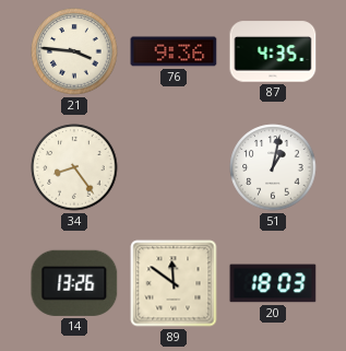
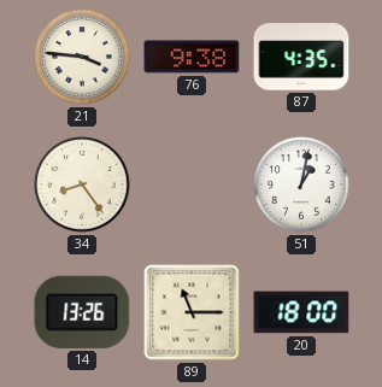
76: 9:36 -> 9:38 (192, 57)
89: 11:51 -> 11:15 (192, 312)
20: 18:03 -> 18:00 (301, 312)
